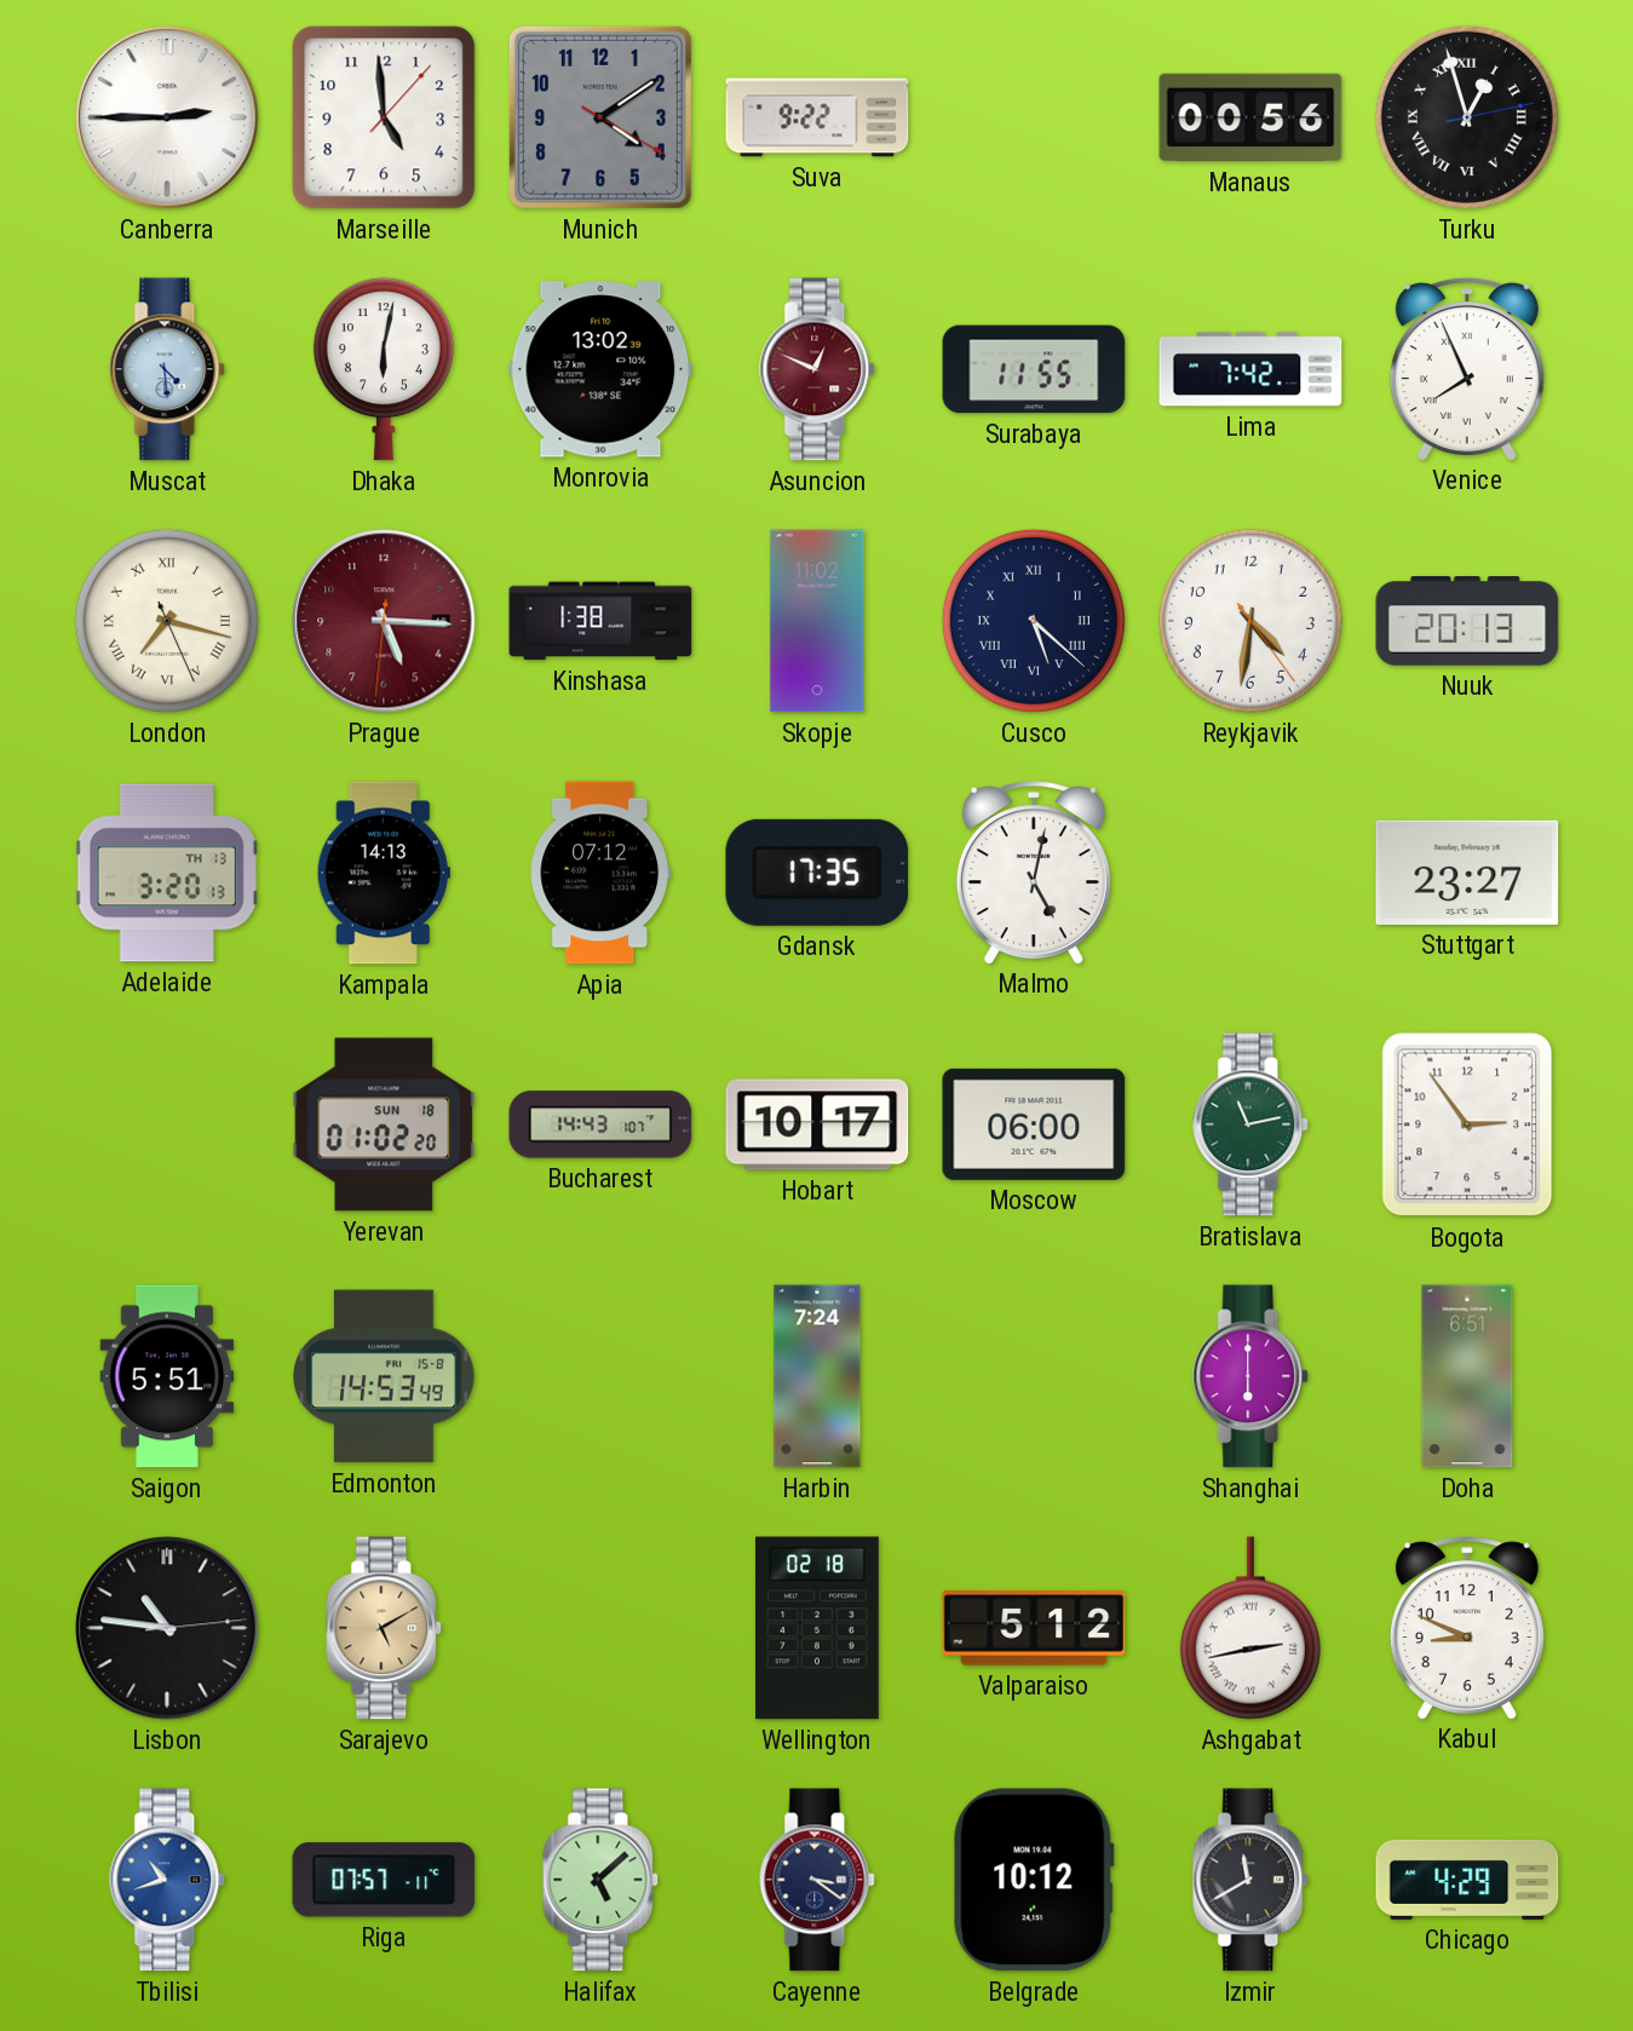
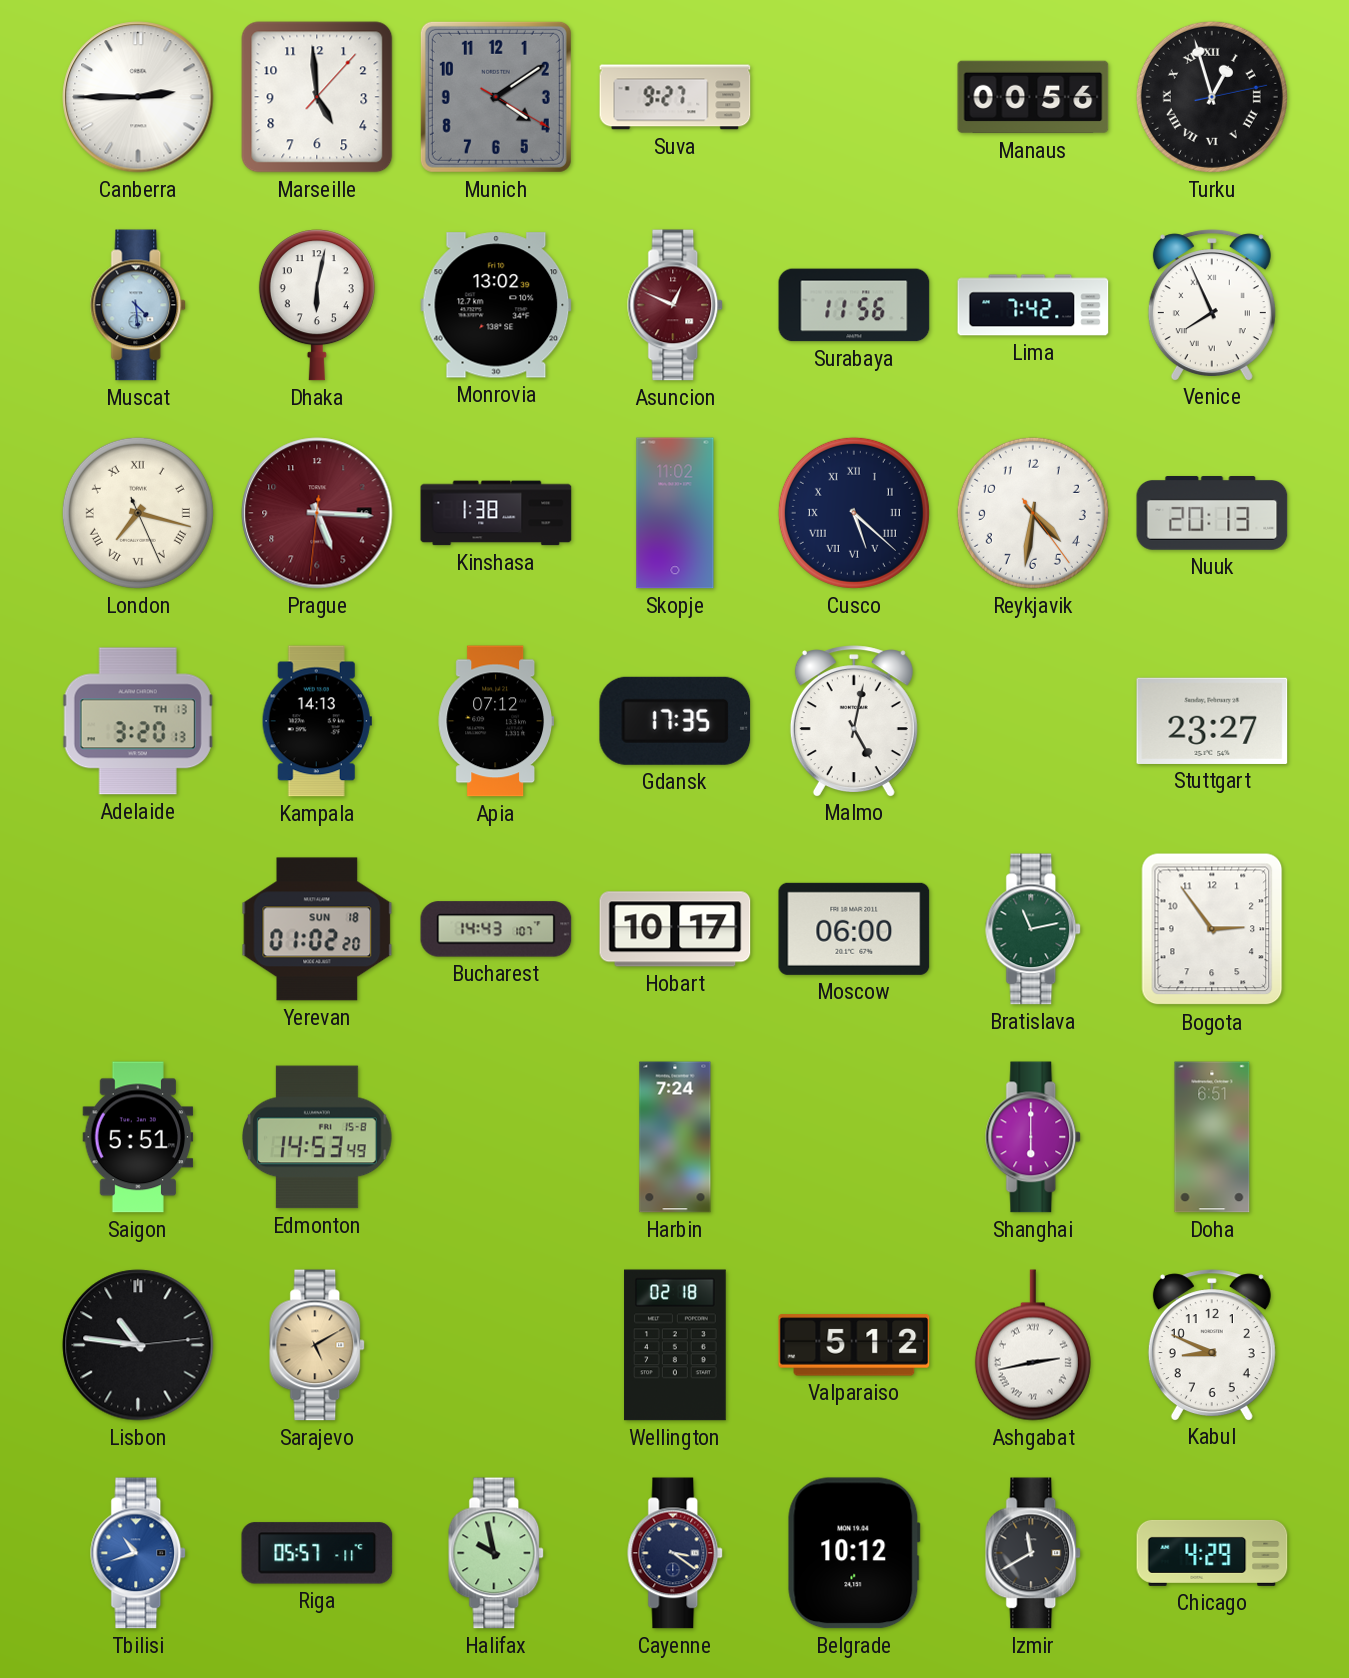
Suva: 9:22 -> 9:27 (675, 97)
Surabaya: 11:55 -> 11:56 (854, 305)
Riga: 07:57 -> 05:57 (317, 1553)
Halifax: 5:08 -> 9:58 (497, 1553)
